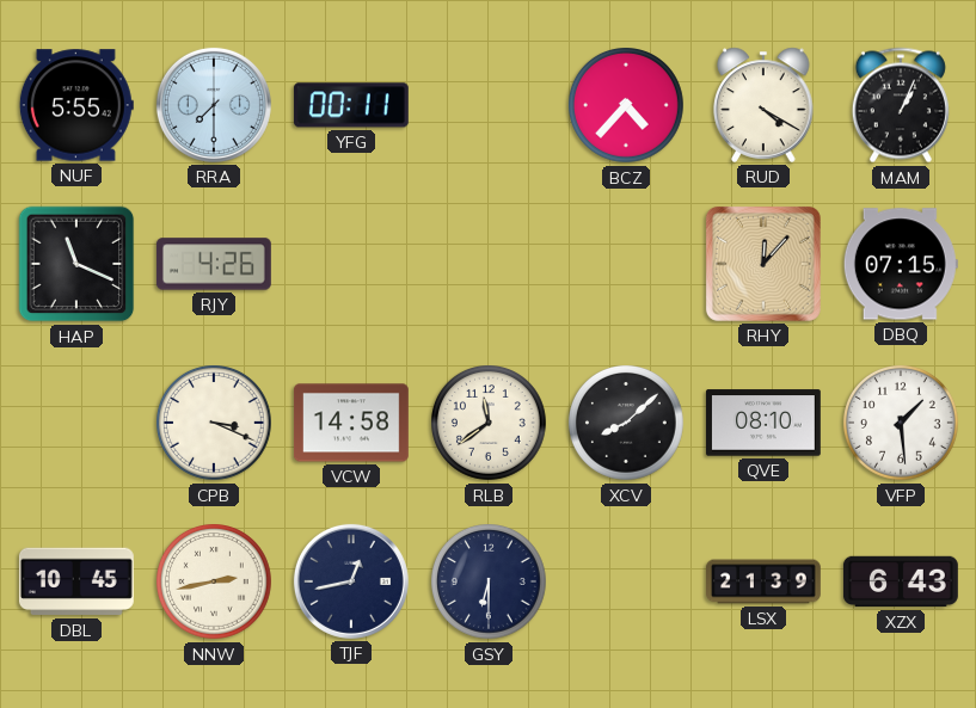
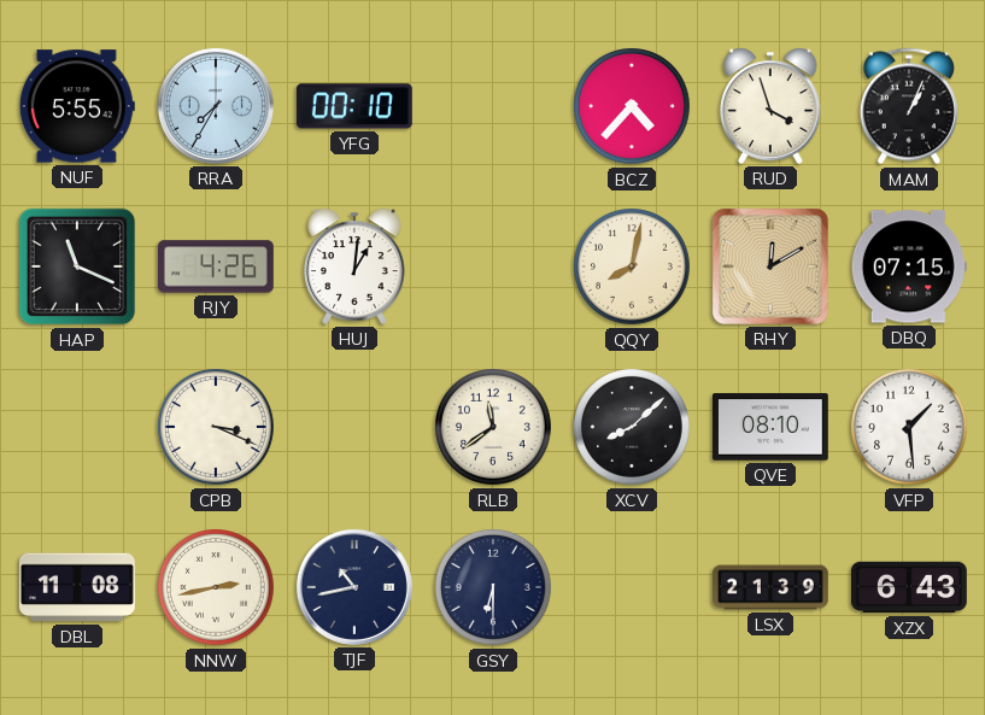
RRA: 7:30 -> 7:35 (216, 106)
YFG: 00:11 -> 00:10 (354, 106)
RUD: 4:20 -> 3:57 (770, 106)
HUJ: none -> 1:01 (354, 266)
QQY: none -> 8:02 (633, 268)
RHY: 12:07 -> 12:10 (770, 266)
VCW: 14:58 -> none (351, 423)
DBL: 10:45 -> 11:08 (77, 587)
TJF: 12:43 -> 10:43 (354, 587)
